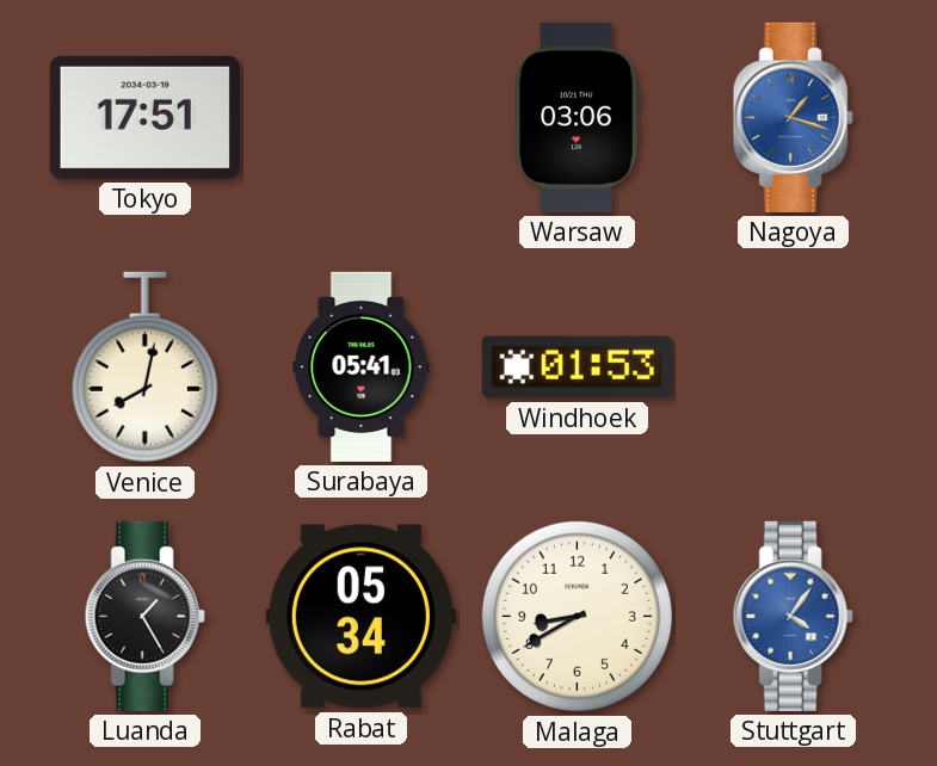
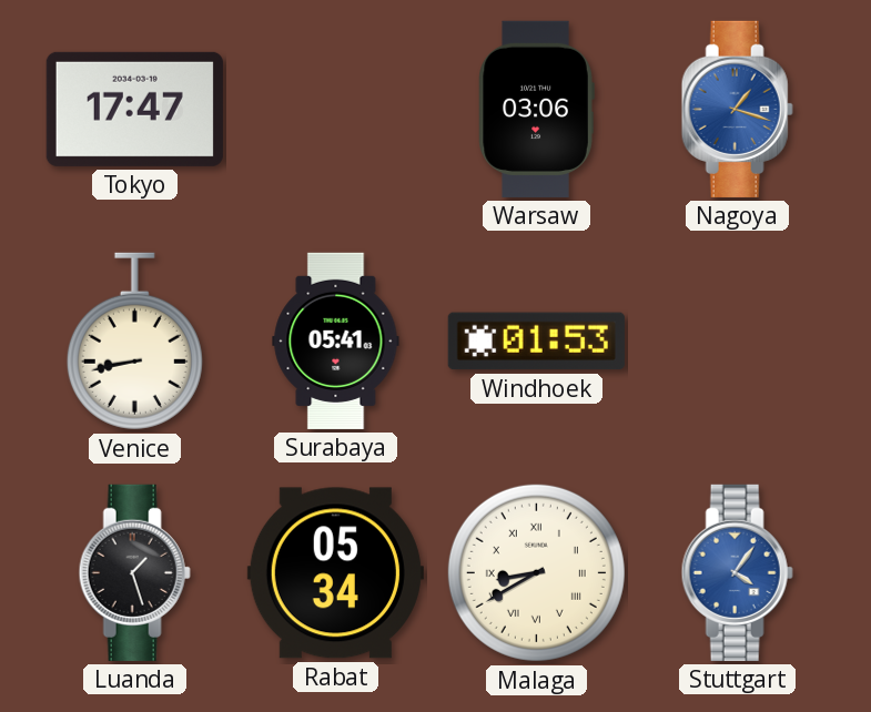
Tokyo: 17:51 -> 17:47 (134, 109)
Venice: 8:02 -> 8:43 (134, 342)
Luanda: 1:25 -> 1:27 (134, 572)
Malaga numerals: Arabic -> Roman (536, 572)
